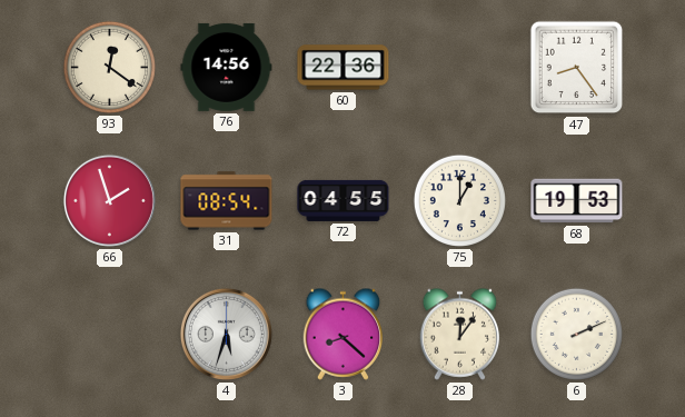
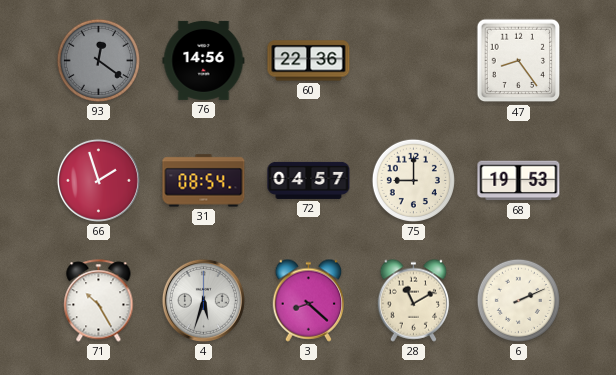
93 dial: cream -> grey (98, 60)
72: 04:55 -> 04:57 (309, 180)
75: 1:00 -> 9:00 (413, 180)
71: none -> 10:25 (99, 301)
28: 12:06 -> 11:10 (414, 300)
